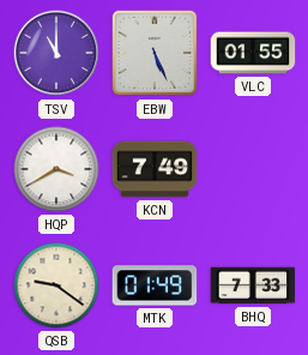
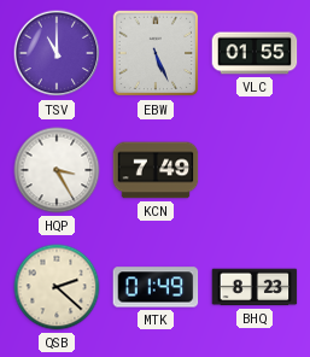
HQP: 3:40 -> 3:25 (57, 170)
QSB: 9:21 -> 2:22 (57, 287)
BHQ: 7:33 -> 8:23 (255, 287)
